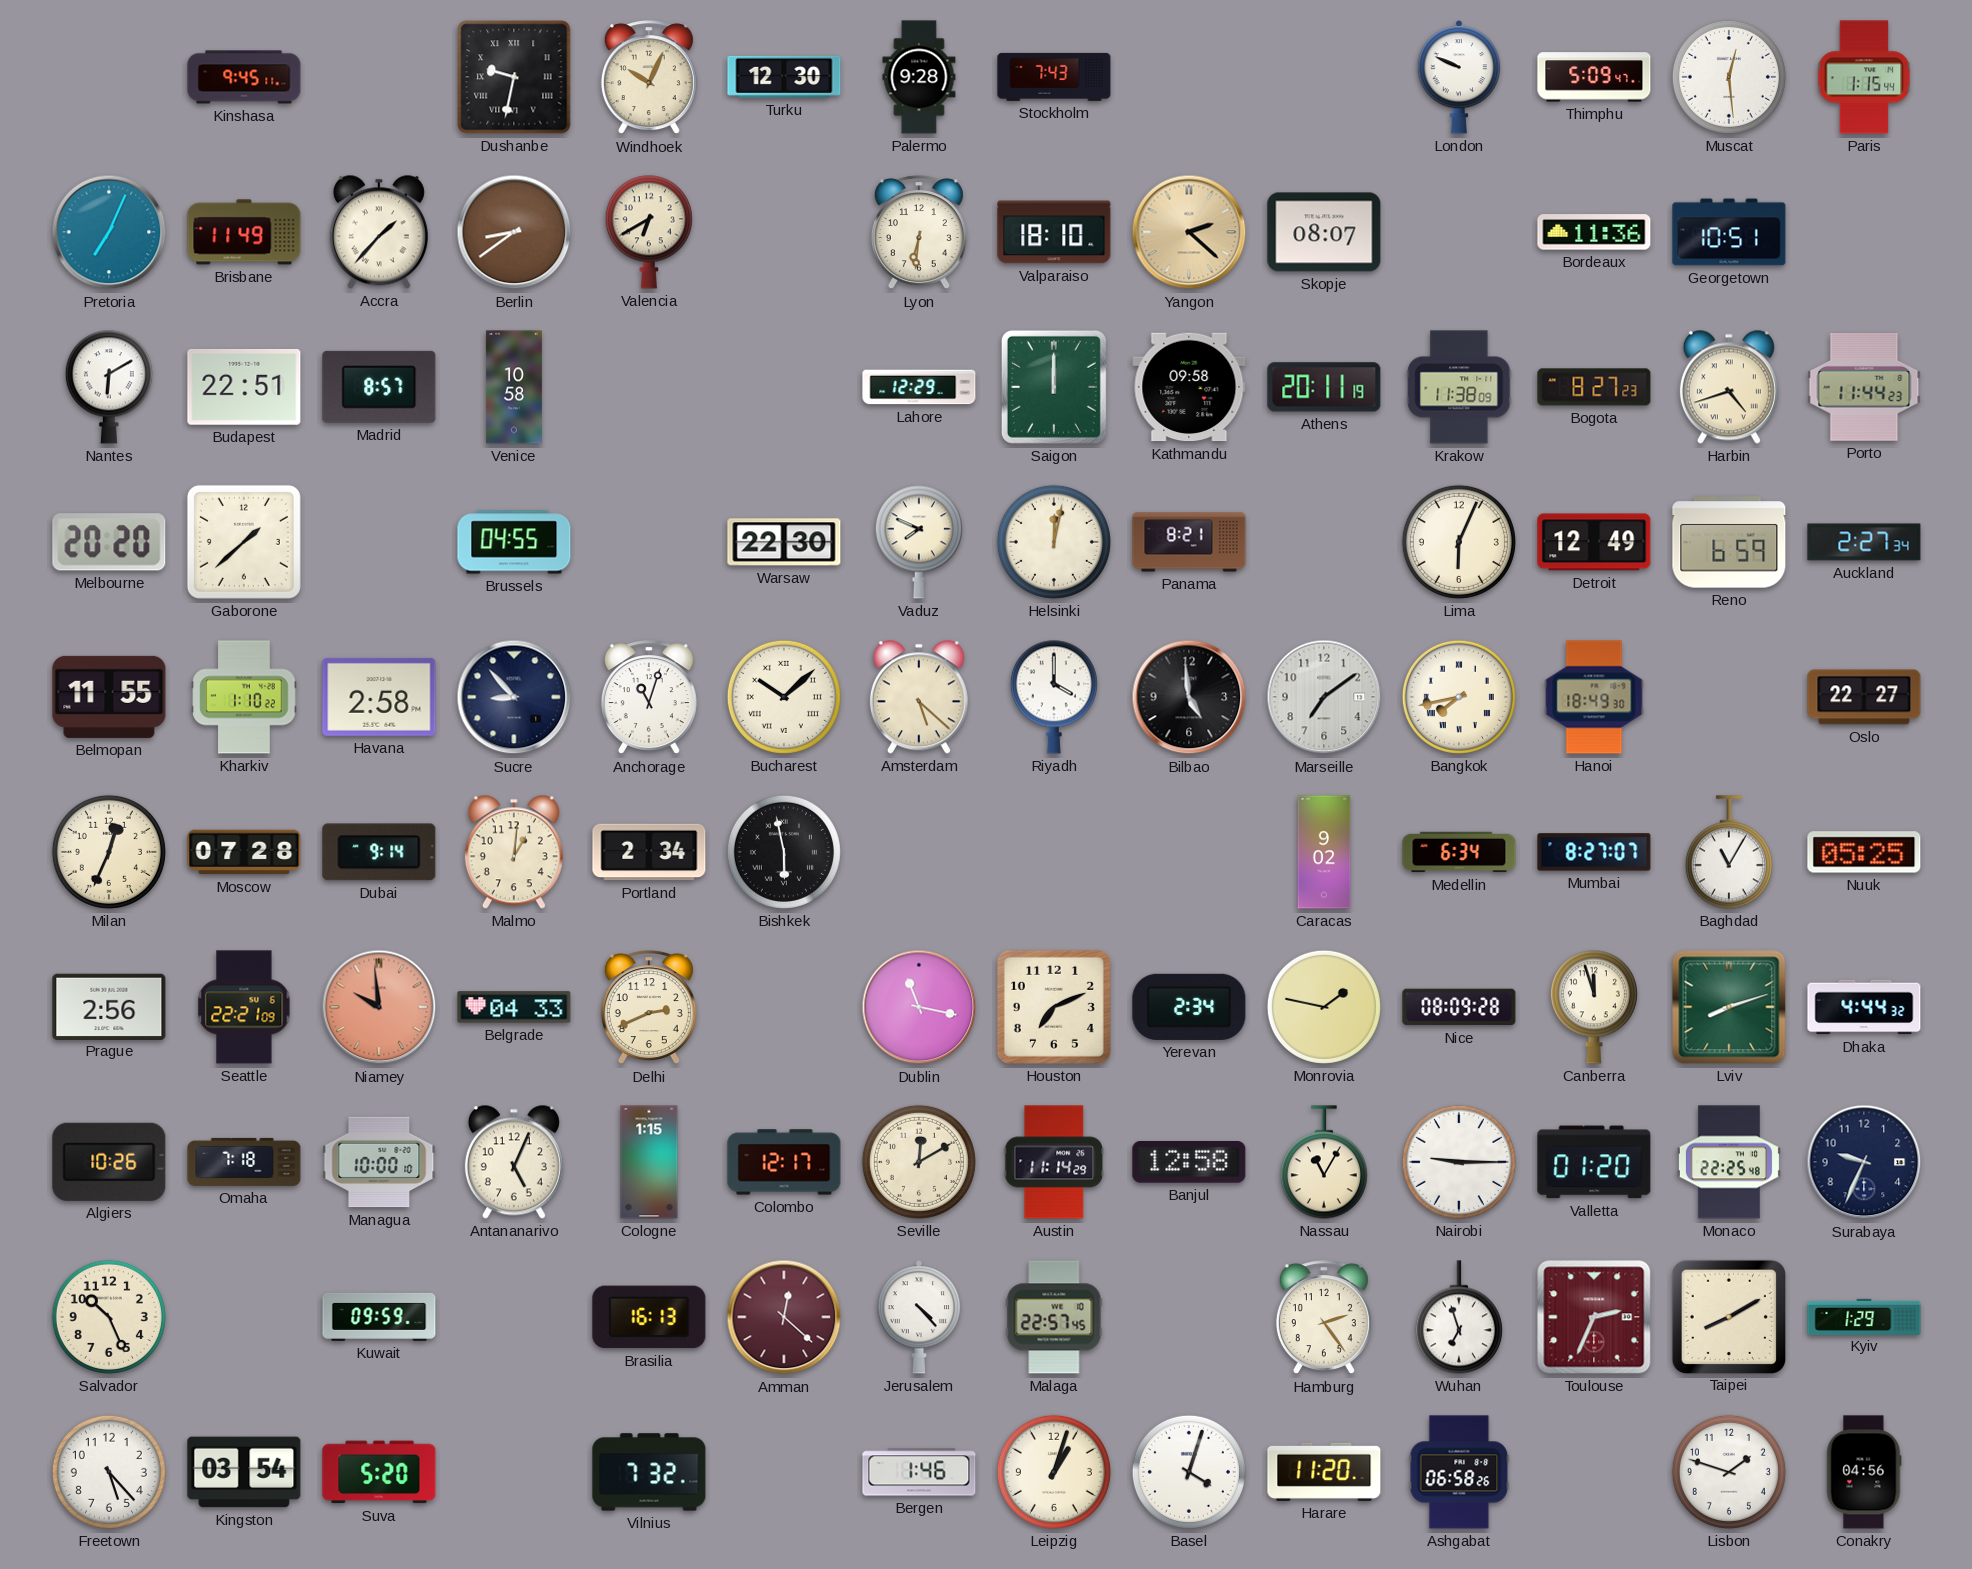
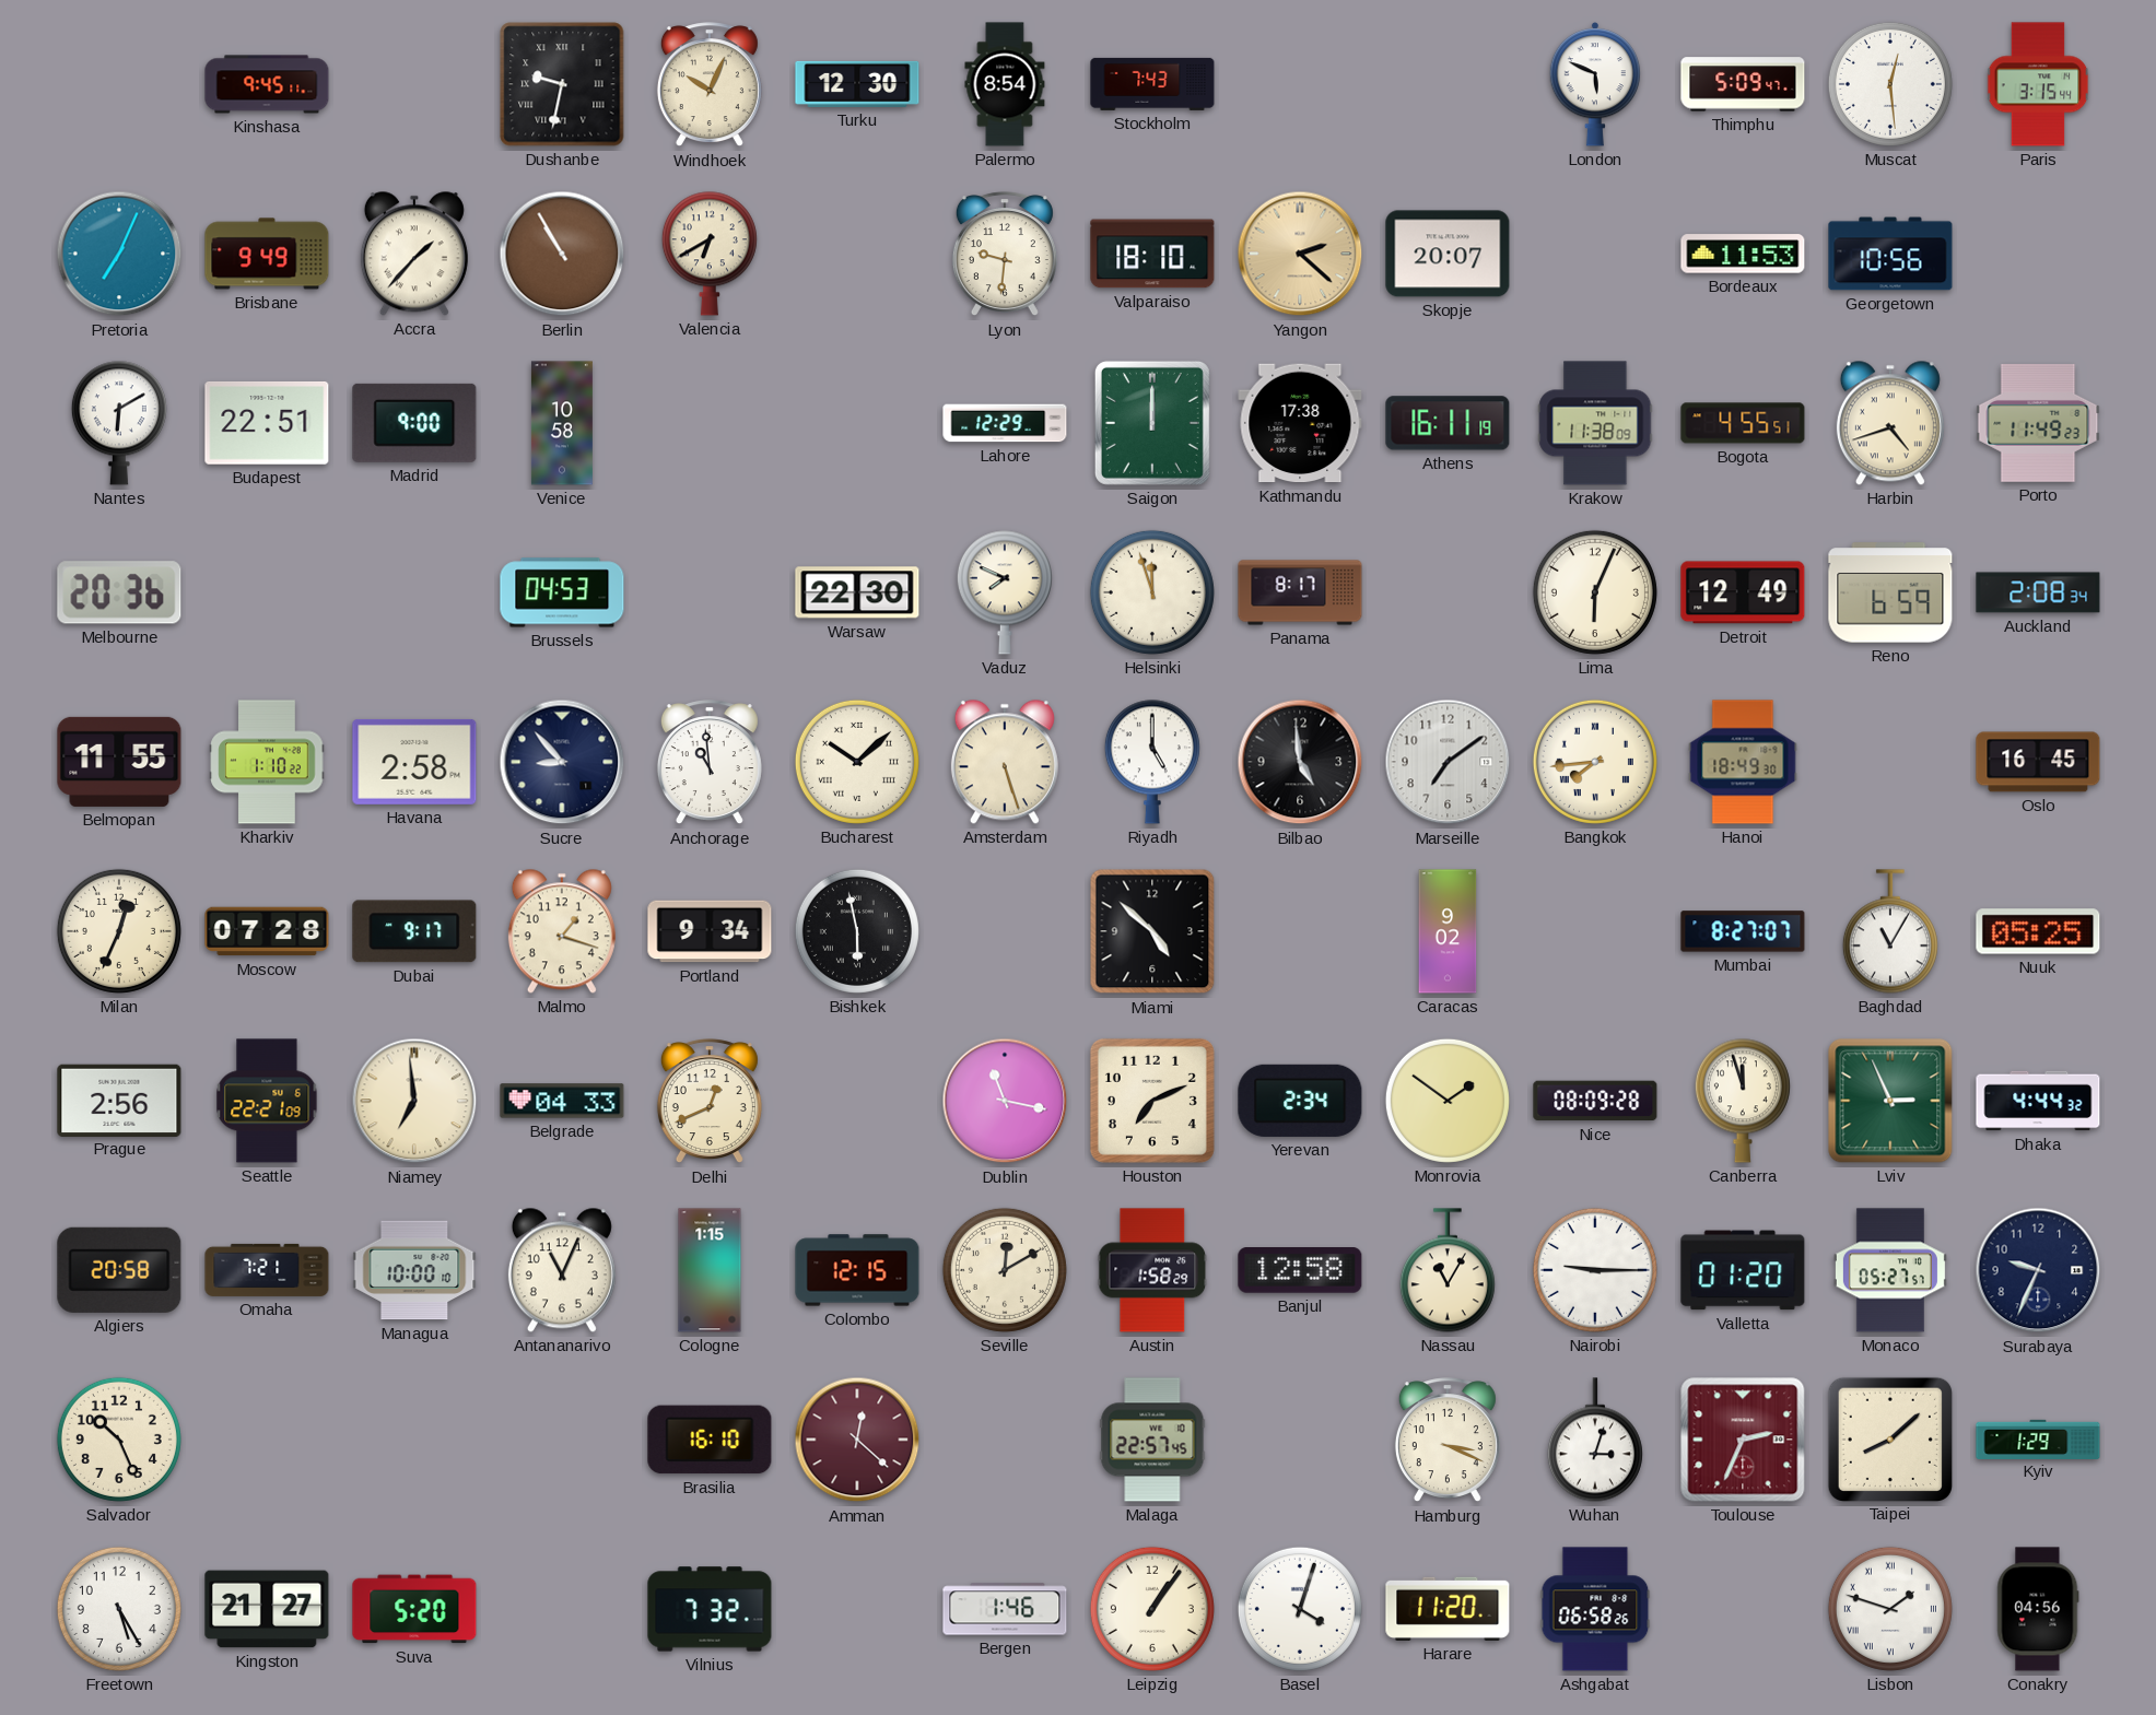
Palermo: 9:28 -> 8:54 (1005, 84)
London: 9:49 -> 5:49 (1595, 84)
Paris: 1:15 -> 3:15 (2038, 84)
Brisbane: 11:49 -> 9:49 (267, 254)
Berlin: 8:39 -> 10:55 (562, 254)
Lyon: 6:31 -> 9:31 (1005, 255)
Skopje: 08:07 -> 20:07 (1448, 254)
Bordeaux: 11:36 -> 11:53 (1743, 254)
Georgetown: 10:51 -> 10:56 (1890, 254)
Madrid: 8:57 -> 9:00 (414, 423)
Kathmandu: 09:58 -> 17:38 (1300, 423)
Athens: 20:11 -> 16:11 (1448, 423)
Bogota: 8:27 -> 4:55 (1743, 423)
Porto: 11:44 -> 11:49 (2038, 423)
Melbourne: 20:20 -> 20:36 (119, 592)
Gaborone: 1:38 -> none (244, 542)
Brussels: 04:55 -> 04:53 (562, 592)
Helsinki: 12:02 -> 11:57 (1152, 592)
Panama: 8:21 -> 8:17 (1300, 592)
Auckland: 2:27 -> 2:08 (2038, 592)
Anchorage: 11:03 -> 10:59 (710, 763)
Amsterdam: 5:22 -> 5:27 (1005, 762)
Riyadh: 4:00 -> 5:00 (1152, 762)
Bangkok: 7:43 -> 7:44 (1595, 762)
Oslo: 22:27 -> 16:45 (2038, 762)
Dubai: 9:14 -> 9:17 (414, 931)
Malmo: 1:01 -> 1:18 (562, 931)
Portland: 2:34 -> 9:34 (710, 931)
Miami: none -> 4:52 (1152, 931)
Medellin: 6:34 -> none (1459, 852)
Niamey: 9:59 -> 6:59 (414, 1101)
Niamey dial: salmon -> cream (414, 1101)
Delhi: 2:41 -> 12:41 (710, 1102)
Monrovia: 1:47 -> 1:51 (1448, 1101)
Lviv: 8:12 -> 2:56 (1890, 1101)
Algiers: 10:26 -> 20:58 (119, 1270)
Omaha: 7:18 -> 7:21 (267, 1270)
Antananarivo: 5:04 -> 11:04 (562, 1270)
Colombo: 12:17 -> 12:15 (857, 1270)
Austin: 11:14 -> 1:58 (1152, 1270)
Monaco: 22:25 -> 05:27 (1890, 1270)
Kuwait: 09:59 -> none (379, 1317)
Brasilia: 16:13 -> 16:10 (710, 1440)
Jerusalem: 4:23 -> none (919, 1317)
Hamburg: 2:24 -> 3:19 (1448, 1441)
Wuhan: 6:57 -> 3:03 (1595, 1440)
Taipei: 8:10 -> 8:08 (1889, 1438)
Freetown: 5:23 -> 5:25 (119, 1609)
Kingston: 03:54 -> 21:27 (267, 1609)
Leipzig: 1:03 -> 1:06 (1152, 1609)
Lisbon numerals: Arabic -> Roman (1890, 1609)
